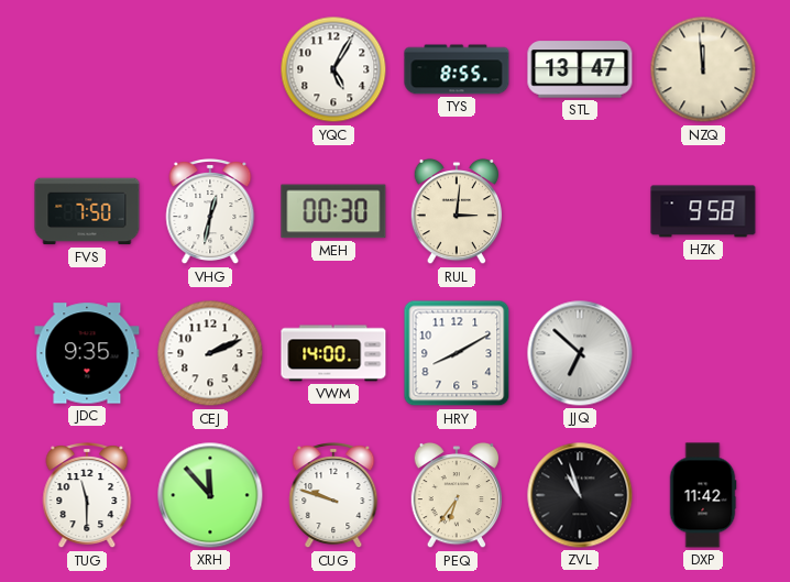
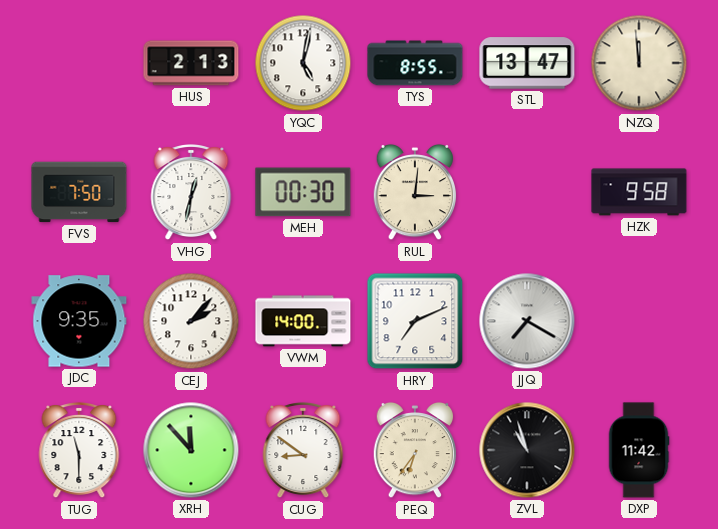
HUS: none -> 2:13 (191, 63)
YQC: 5:05 -> 5:02 (303, 63)
CEJ: 2:11 -> 2:07 (191, 321)
HRY: 8:10 -> 7:11 (415, 321)
JJQ: 6:52 -> 7:20 (527, 321)
CUG: 9:48 -> 8:51 (303, 451)
